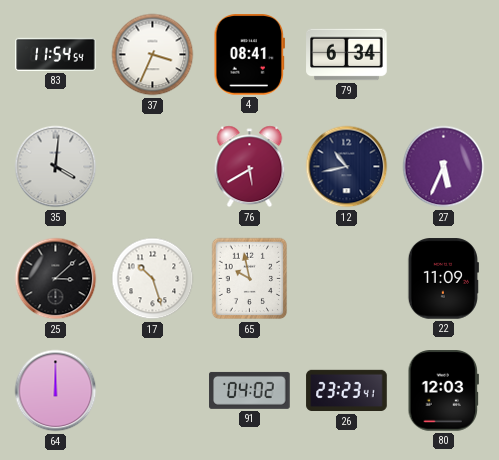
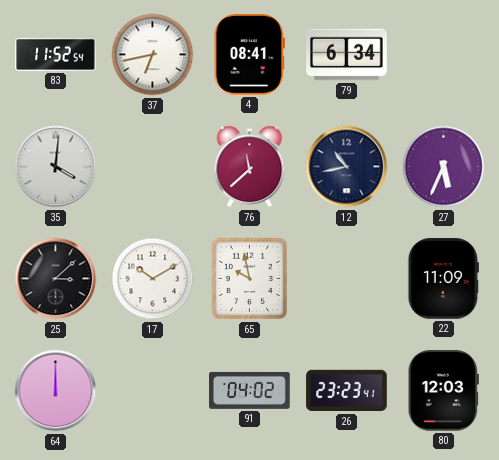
83: 11:54 -> 11:52 (56, 54)
37: 3:34 -> 6:43 (153, 55)
76: 5:40 -> 11:38 (250, 167)
17: 10:27 -> 10:10 (153, 279)
